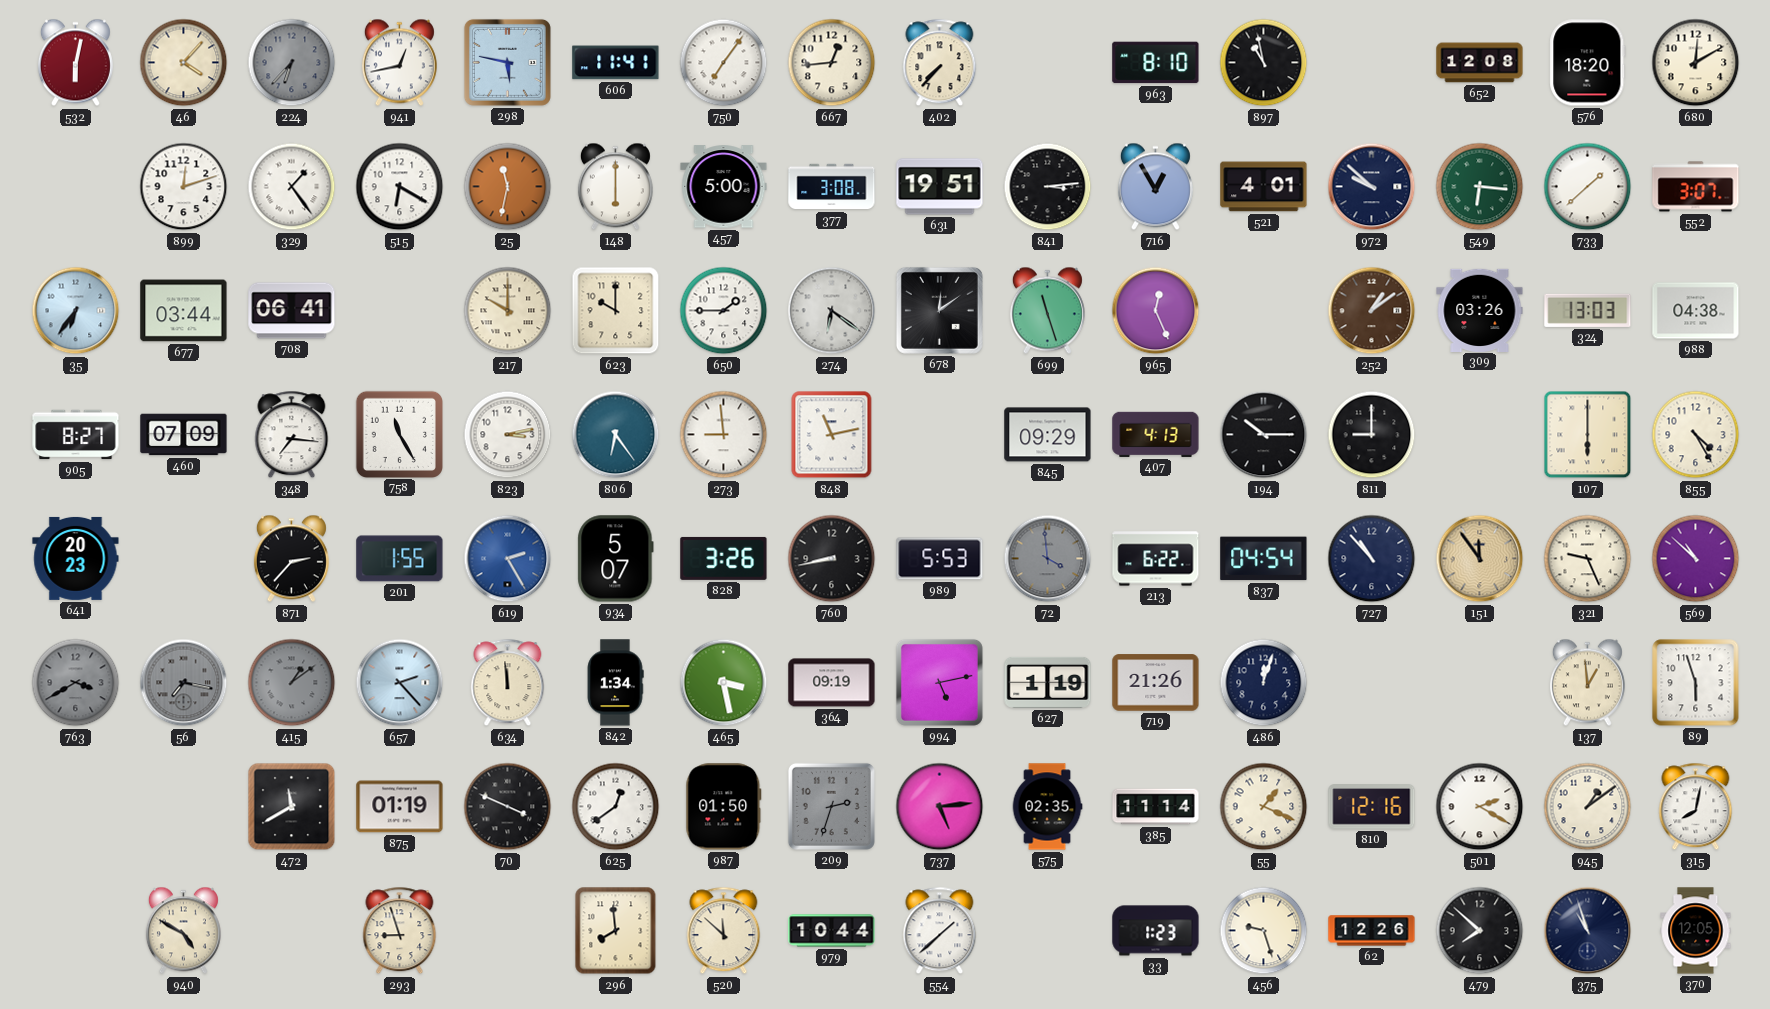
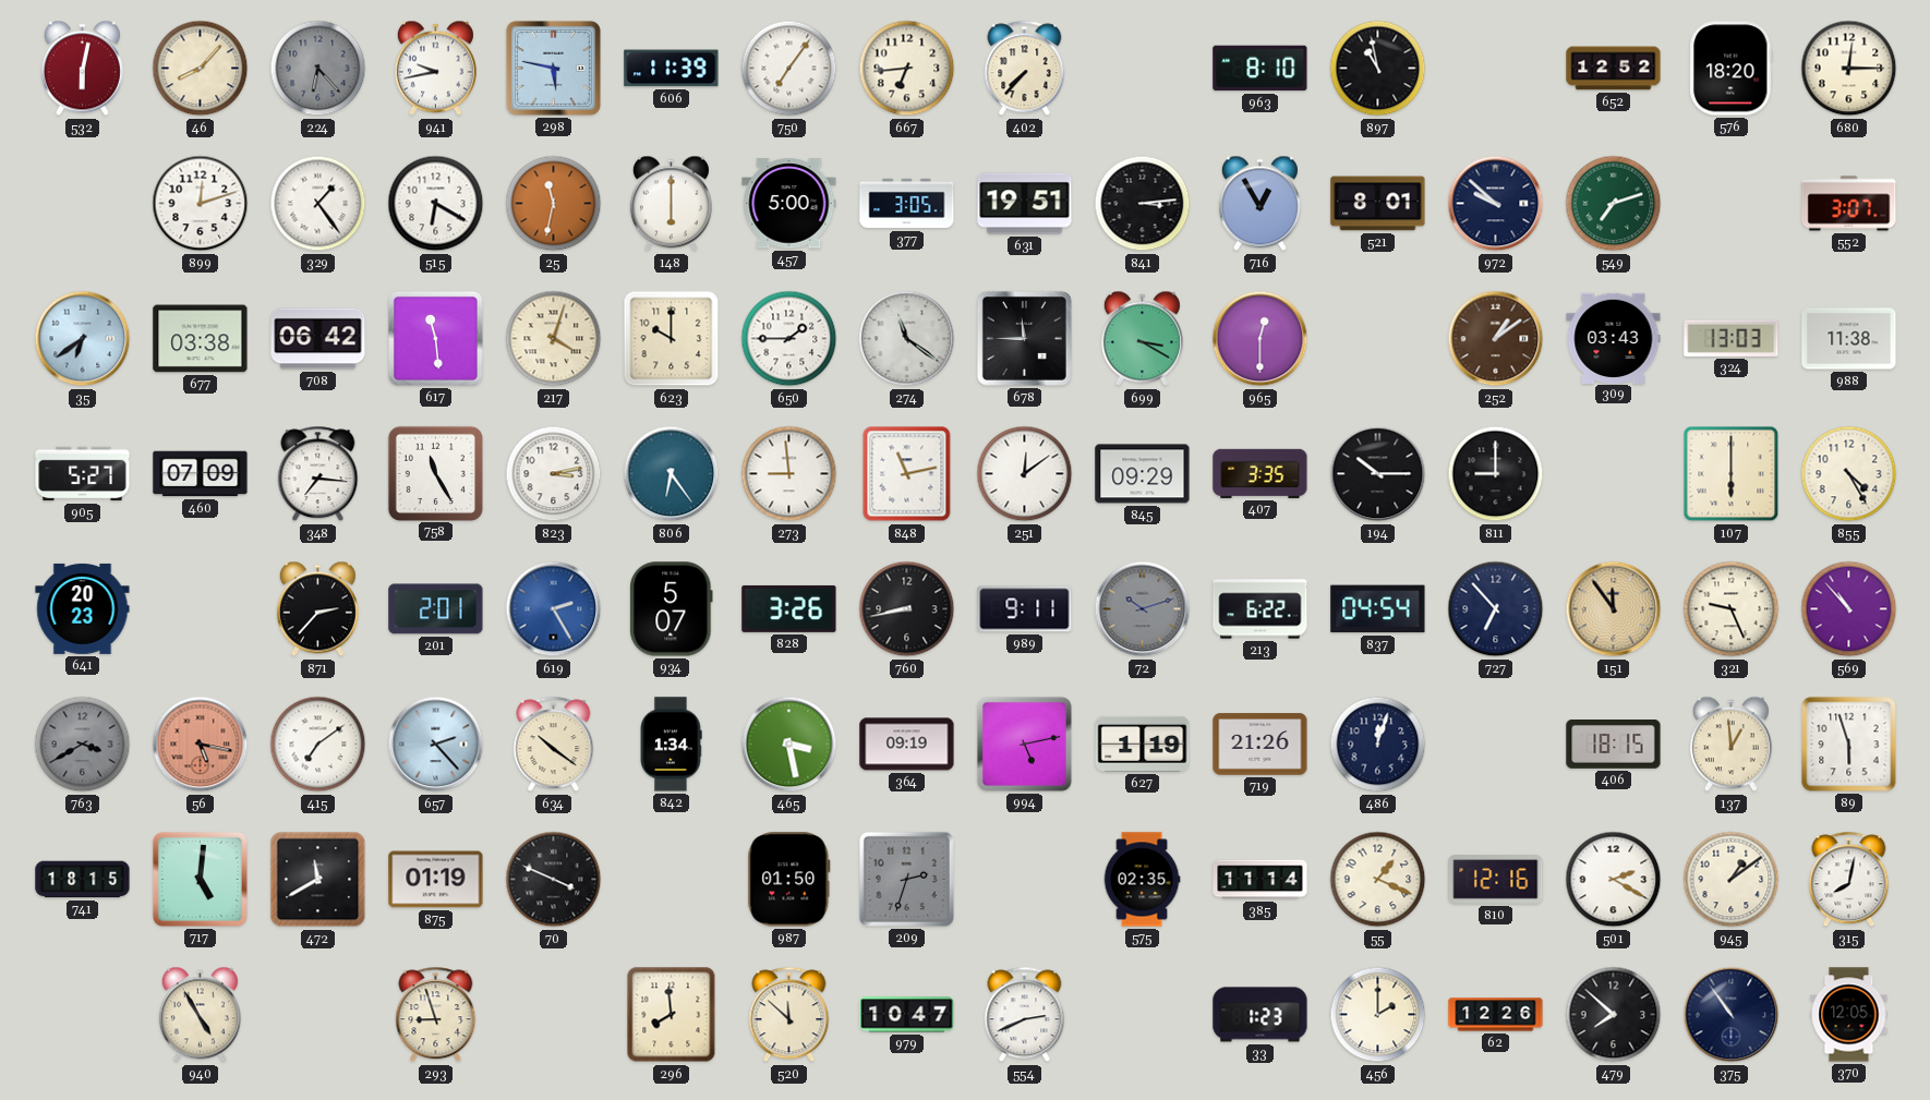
46: 4:07 -> 8:07 (201, 69)
224: 6:37 -> 6:23 (318, 69)
941: 12:43 -> 9:43 (435, 69)
606: 11:41 -> 11:39 (672, 69)
667: 12:44 -> 6:44 (907, 69)
652: 12:08 -> 12:52 (1614, 69)
680: 12:10 -> 12:15 (1849, 69)
377: 3:08 -> 3:05 (907, 204)
521: 4:01 -> 8:01 (1378, 204)
549: 6:16 -> 7:12 (1614, 204)
733: 1:38 -> none (1588, 187)
35: 6:36 -> 6:39 (83, 339)
677: 03:44 -> 03:38 (201, 339)
708: 06:41 -> 06:42 (318, 339)
617: none -> 11:29 (435, 338)
217: 10:00 -> 4:03 (554, 339)
274: 6:21 -> 11:21 (907, 339)
678: 12:09 -> 11:45 (1024, 338)
699: 11:27 -> 3:20 (1142, 339)
965: 12:26 -> 12:30 (1260, 339)
309: 03:26 -> 03:43 (1614, 338)
988: 04:38 -> 11:38 (1849, 339)
905: 8:27 -> 5:27 (83, 474)
251: none -> 12:09 (1025, 474)
407: 4:13 -> 3:35 (1260, 473)
201: 1:55 -> 2:01 (436, 609)
989: 5:53 -> 9:11 (1025, 609)
72: 3:59 -> 10:12 (1143, 609)
727: 10:53 -> 6:53 (1496, 609)
569: 10:52 -> 10:53 (1849, 609)
56: 7:17 -> 5:17 (201, 745)
56 dial: grey -> salmon (201, 745)
415: 1:09 -> 7:09 (318, 745)
415 dial: grey -> white (318, 745)
634: 11:59 -> 10:21 (554, 745)
406: none -> 18:15 (1614, 745)
741: none -> 18:15 (83, 880)
717: none -> 5:01 (200, 879)
625: 12:39 -> none (616, 807)
737: 5:14 -> none (940, 807)
940: 4:50 -> 4:55 (200, 1015)
979: 10:44 -> 10:47 (907, 1015)
554: 1:38 -> 2:41 (1025, 1015)
456: 9:27 -> 2:00 (1378, 1015)
375: 10:57 -> 10:54 (1732, 1015)
